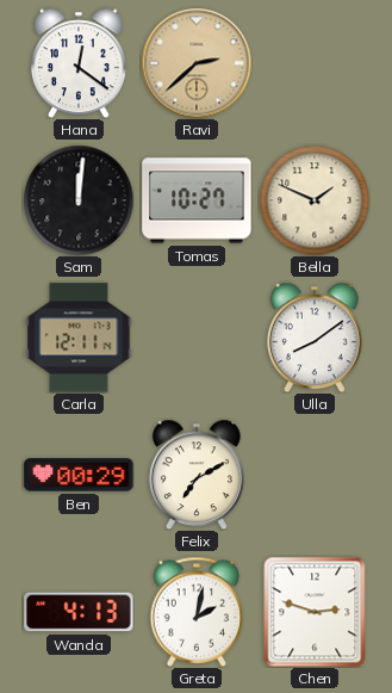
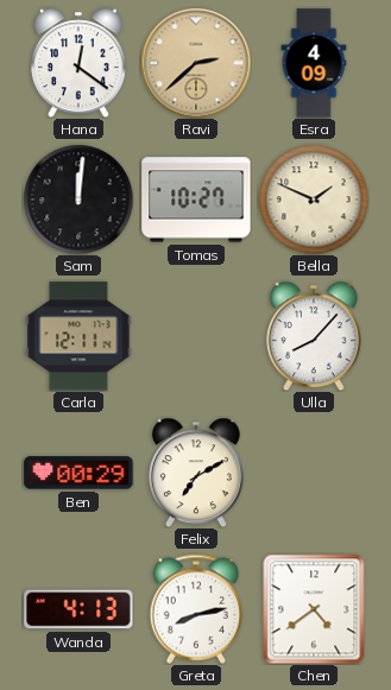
Esra: none -> 4:09 (314, 63)
Ulla: 8:09 -> 8:07 (314, 336)
Greta: 2:02 -> 8:13 (196, 609)
Chen: 2:48 -> 4:39 (314, 609)
